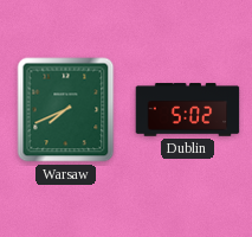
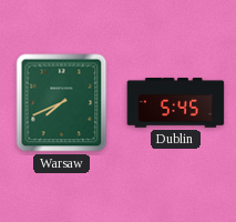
Dublin: 5:02 -> 5:45 (176, 103)
